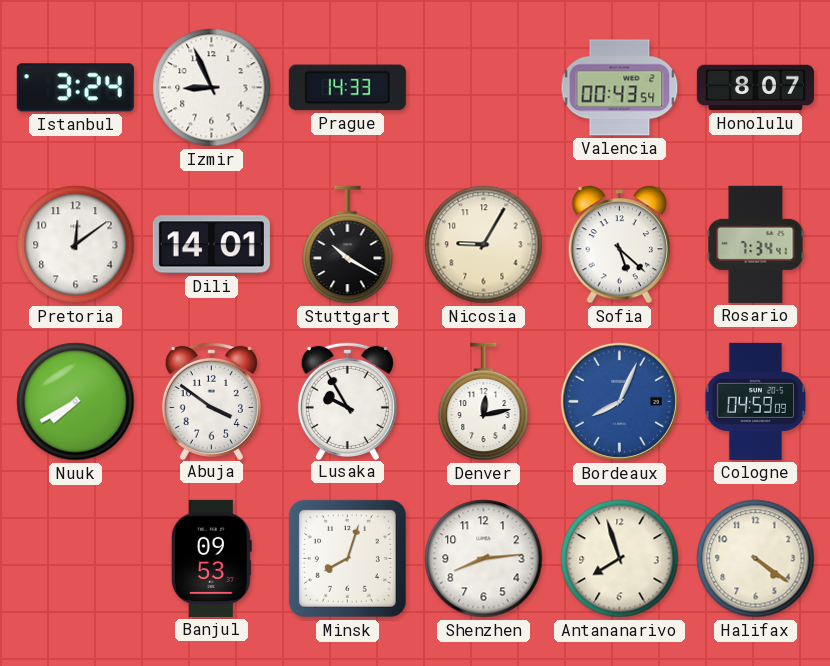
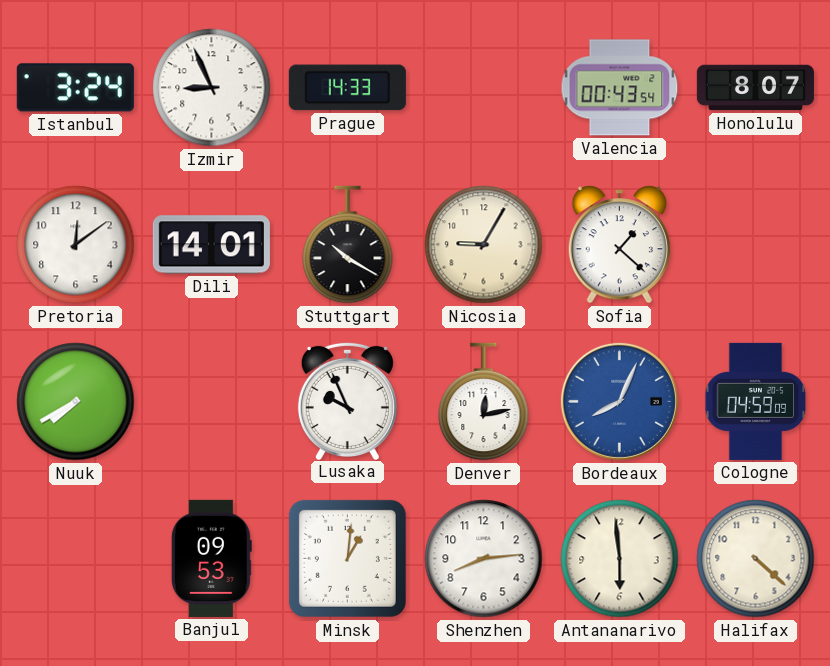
Sofia: 5:22 -> 1:22 (619, 245)
Rosario: 7:34 -> none (756, 244)
Abuja: 3:51 -> none (211, 400)
Lusaka: 9:55 -> 9:56 (347, 400)
Minsk: 8:03 -> 1:01 (347, 558)
Antananarivo: 7:57 -> 5:59 (620, 559)
Halifax: 4:21 -> 4:22 (756, 559)
